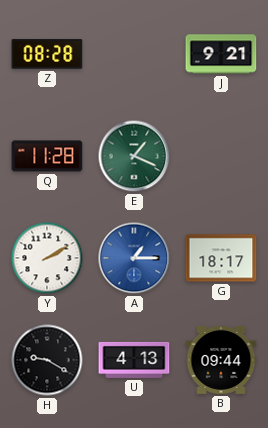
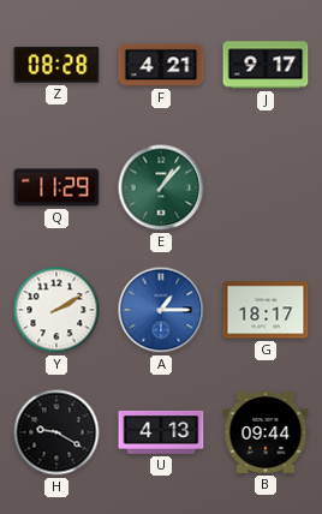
F: none -> 4:21 (161, 65)
J: 9:21 -> 9:17 (266, 65)
Q: 11:28 -> 11:29 (56, 187)
E: 1:19 -> 1:07 (161, 187)
